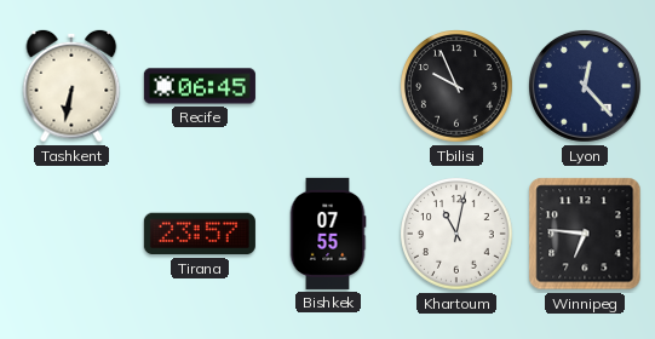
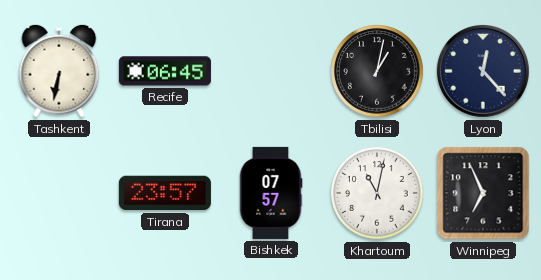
Tbilisi: 9:56 -> 1:02 (378, 72)
Bishkek: 07:55 -> 07:57 (271, 193)
Winnipeg: 6:46 -> 6:56 (483, 193)
